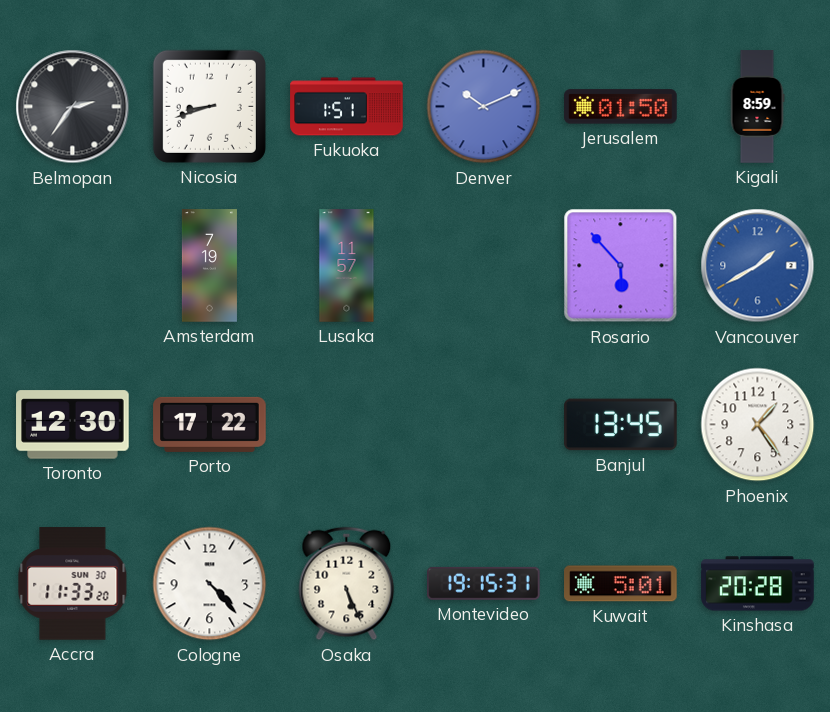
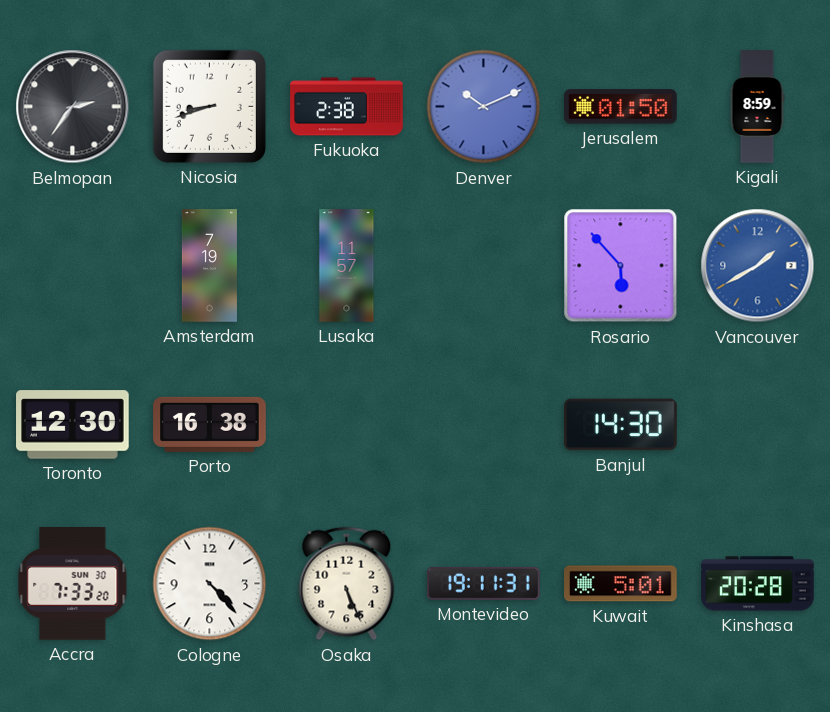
Fukuoka: 1:51 -> 2:38 (347, 107)
Porto: 17:22 -> 16:38 (210, 424)
Banjul: 13:45 -> 14:30 (621, 425)
Phoenix: 1:24 -> none (758, 425)
Accra: 11:33 -> 7:33 (73, 584)
Montevideo: 19:15 -> 19:11 (484, 583)
